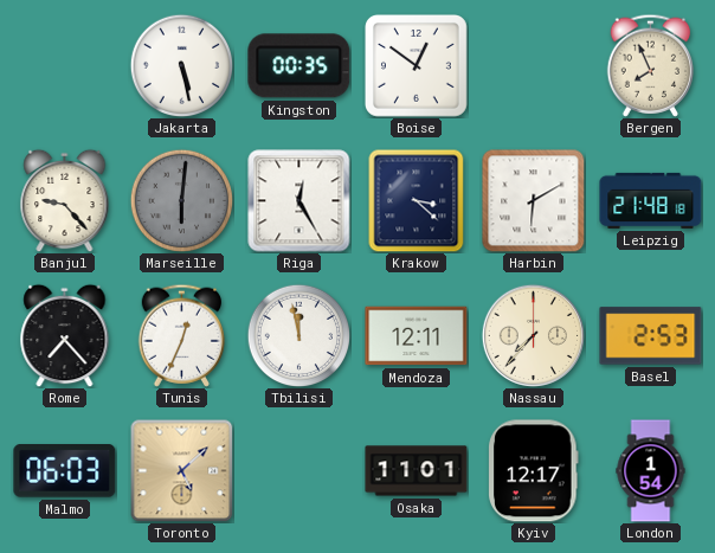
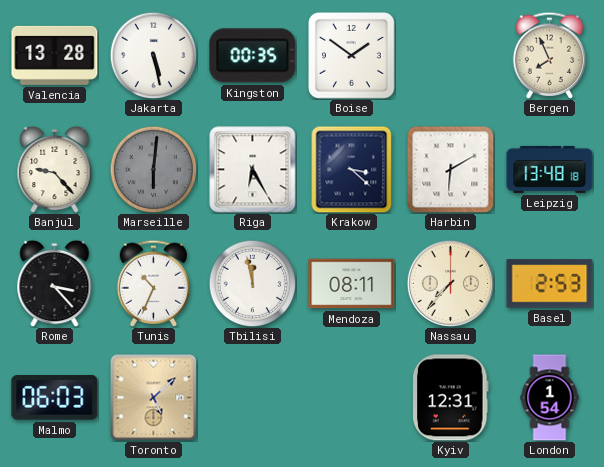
Valencia: none -> 13:28 (55, 55)
Boise: 12:51 -> 1:51 (352, 56)
Riga: 12:25 -> 6:25 (253, 170)
Leipzig: 21:48 -> 13:48 (550, 169)
Rome: 7:23 -> 3:23 (55, 283)
Tunis: 12:34 -> 10:34 (154, 283)
Mendoza: 12:11 -> 08:11 (352, 284)
Osaka: 11:01 -> none (417, 471)
Kyiv: 12:17 -> 12:31 (451, 398)
